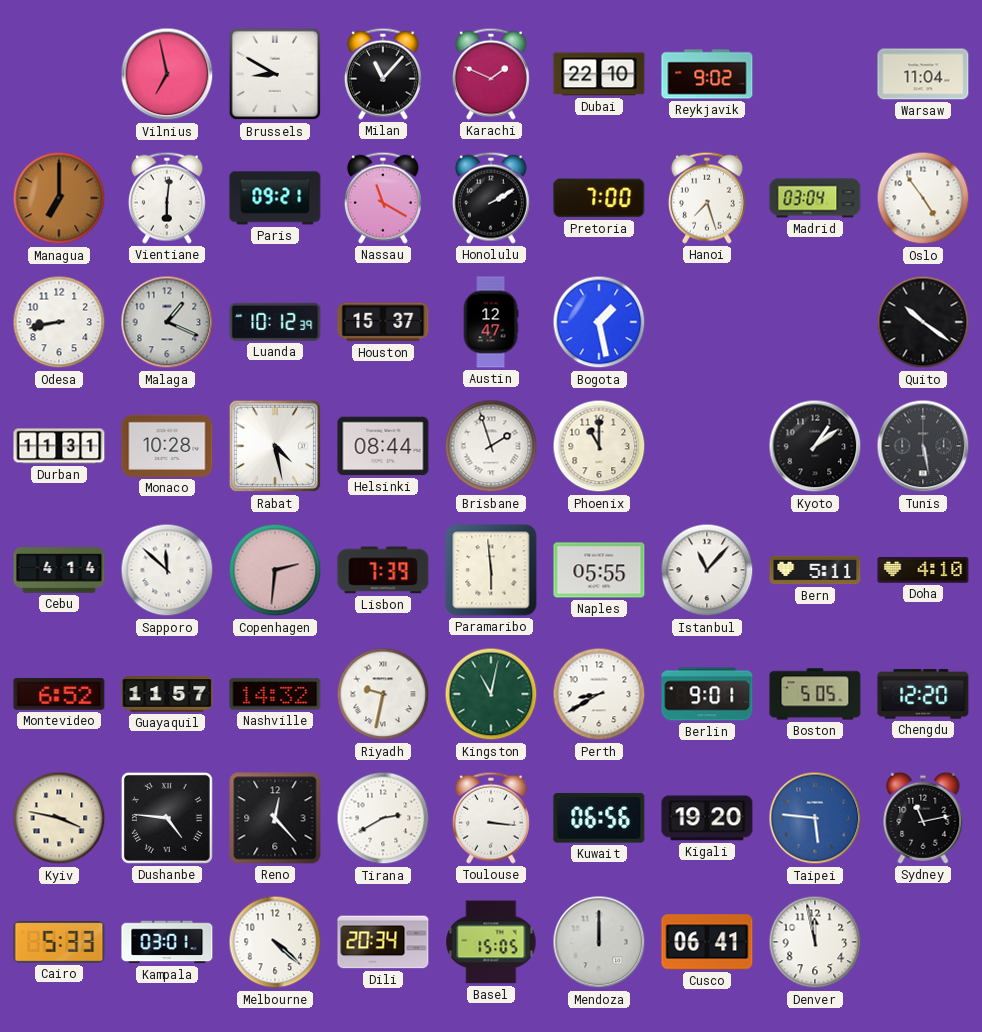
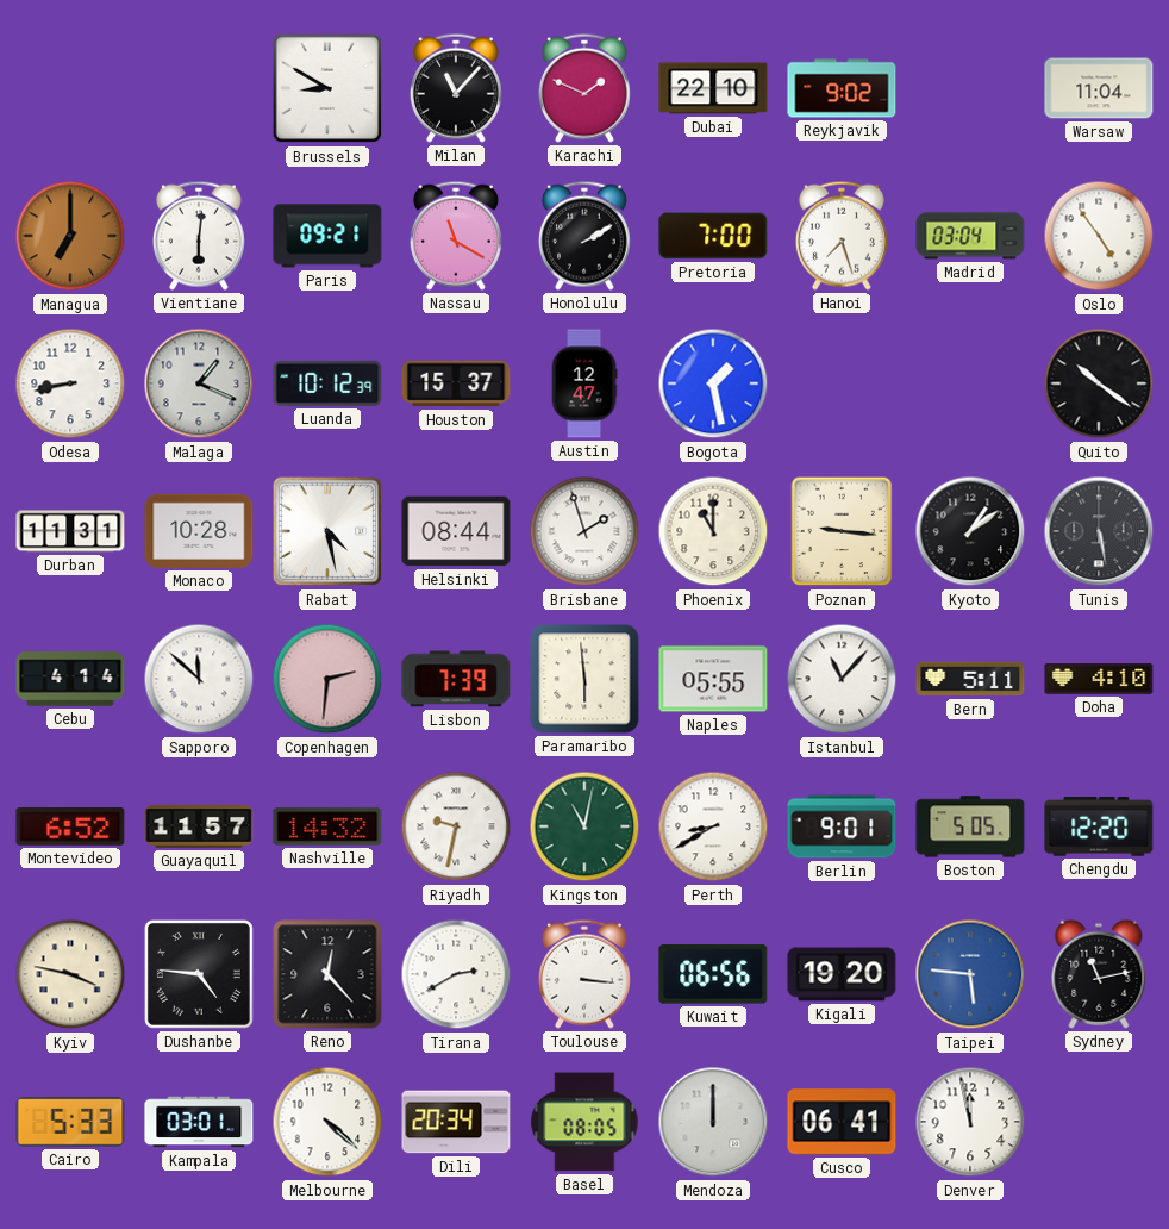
Vilnius: 6:58 -> none (167, 74)
Poznan: none -> 9:16 (842, 531)
Basel: 15:05 -> 08:05 (584, 1122)
